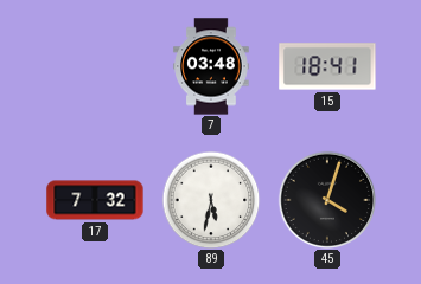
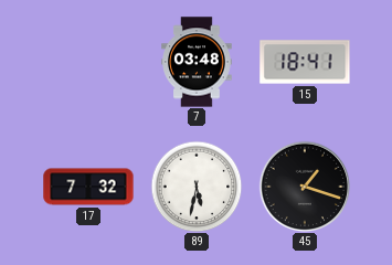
45: 4:03 -> 1:18 (305, 187)
